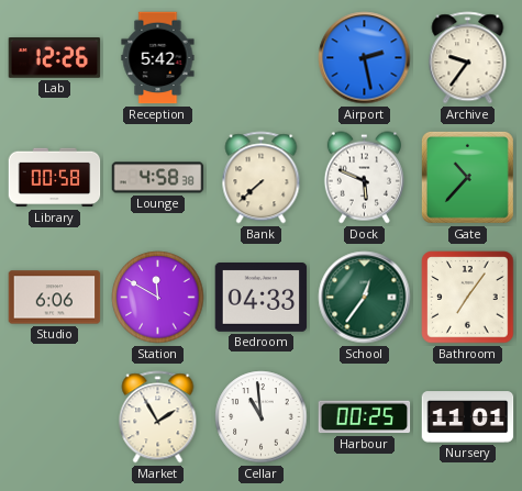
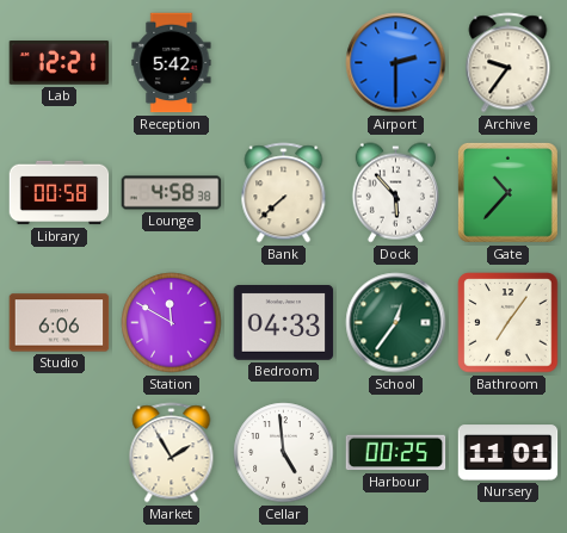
Lab: 12:26 -> 12:21 (60, 63)
Airport: 2:28 -> 2:30 (396, 63)
Dock: 5:49 -> 5:53 (395, 193)
Cellar: 10:59 -> 4:59 (284, 453)
